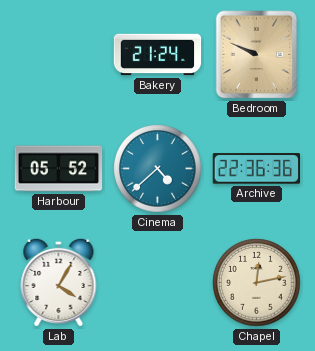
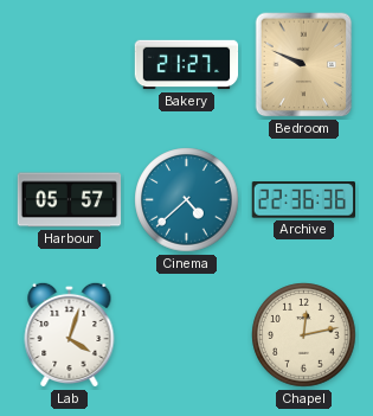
Bakery: 21:24 -> 21:27 (187, 65)
Harbour: 05:52 -> 05:57 (70, 200)
Lab: 4:05 -> 4:03 (70, 334)
